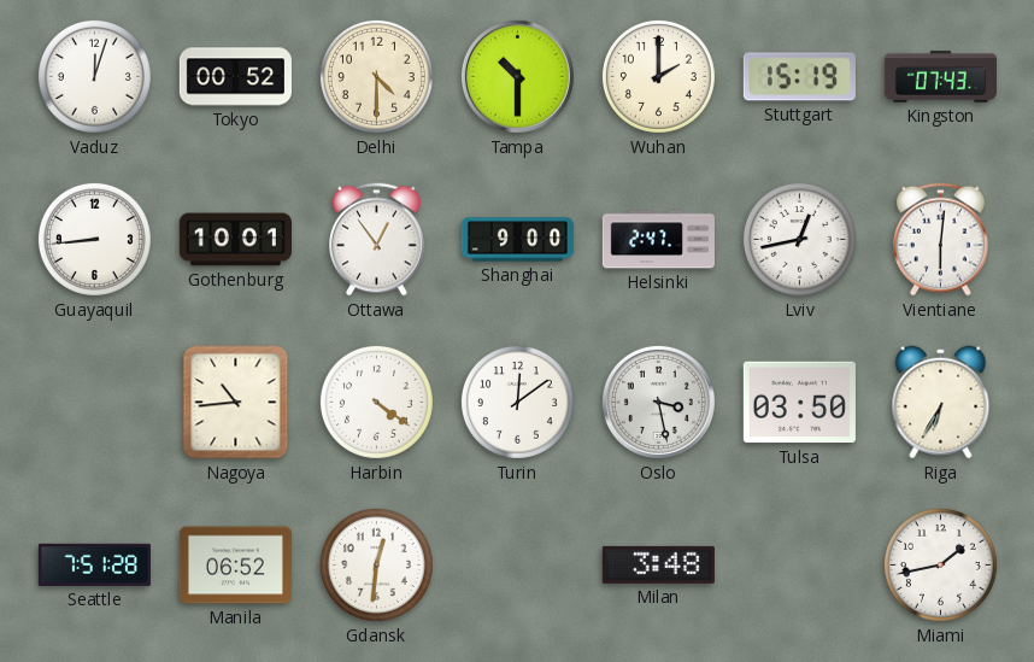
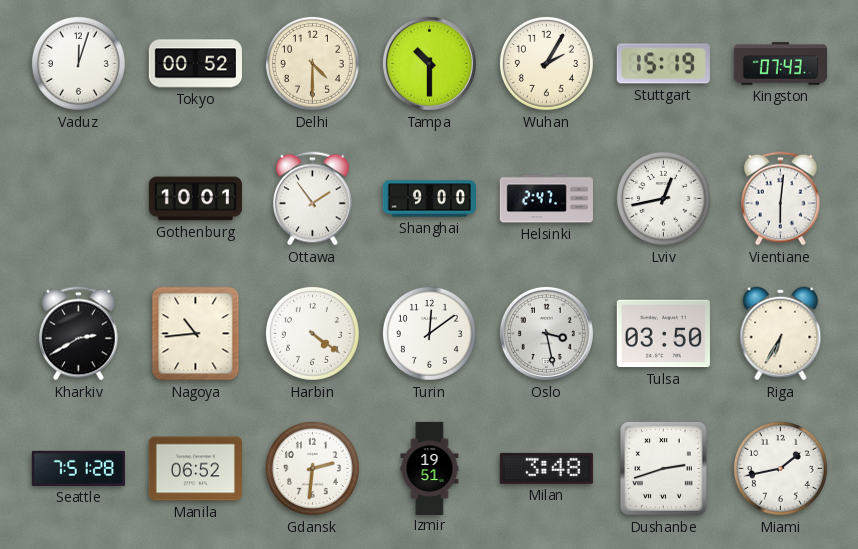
Wuhan: 2:00 -> 2:05 (546, 63)
Guayaquil: 8:44 -> none (94, 239)
Ottawa: 12:54 -> 1:54 (313, 199)
Kharkiv: none -> 2:40 (79, 334)
Gdansk: 12:31 -> 2:31 (312, 468)
Izmir: none -> 19:51 (430, 468)
Dushanbe: none -> 2:42 (664, 469)
